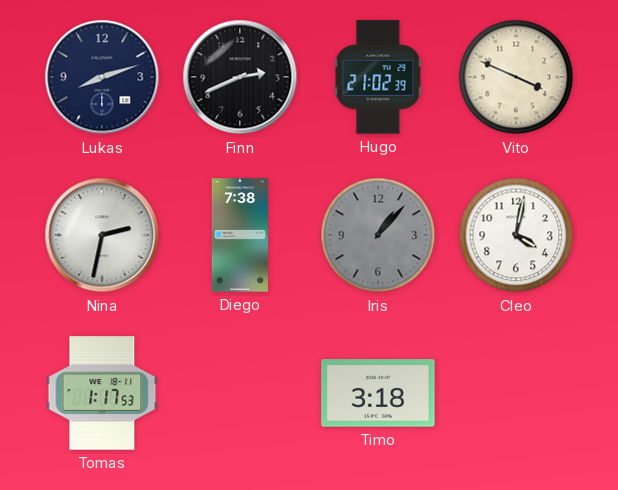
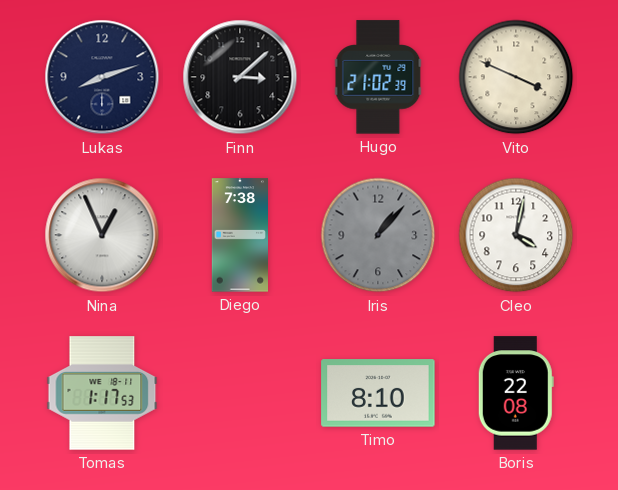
Finn: 2:41 -> 3:08 (240, 77)
Nina: 2:32 -> 12:56 (102, 235)
Timo: 3:18 -> 8:10 (378, 393)
Boris: none -> 22:08 (516, 393)
